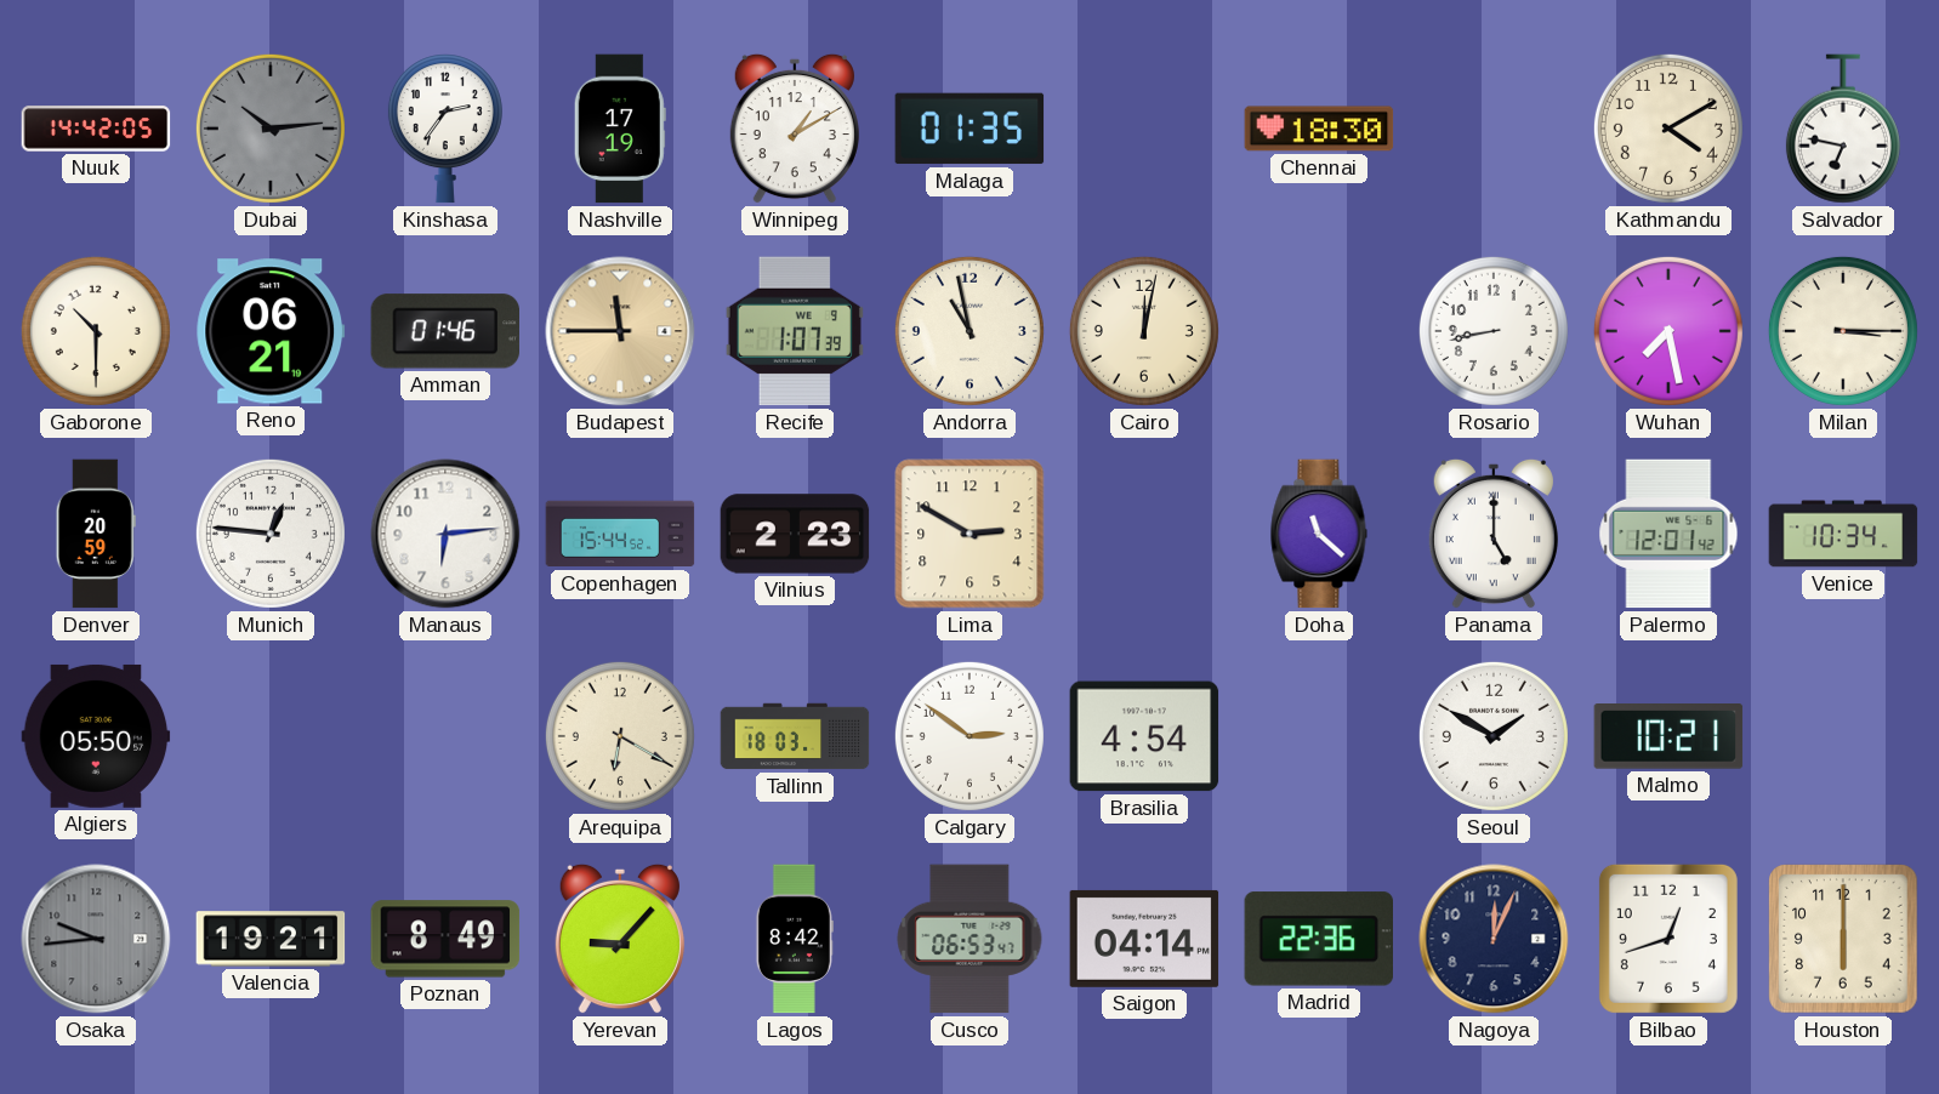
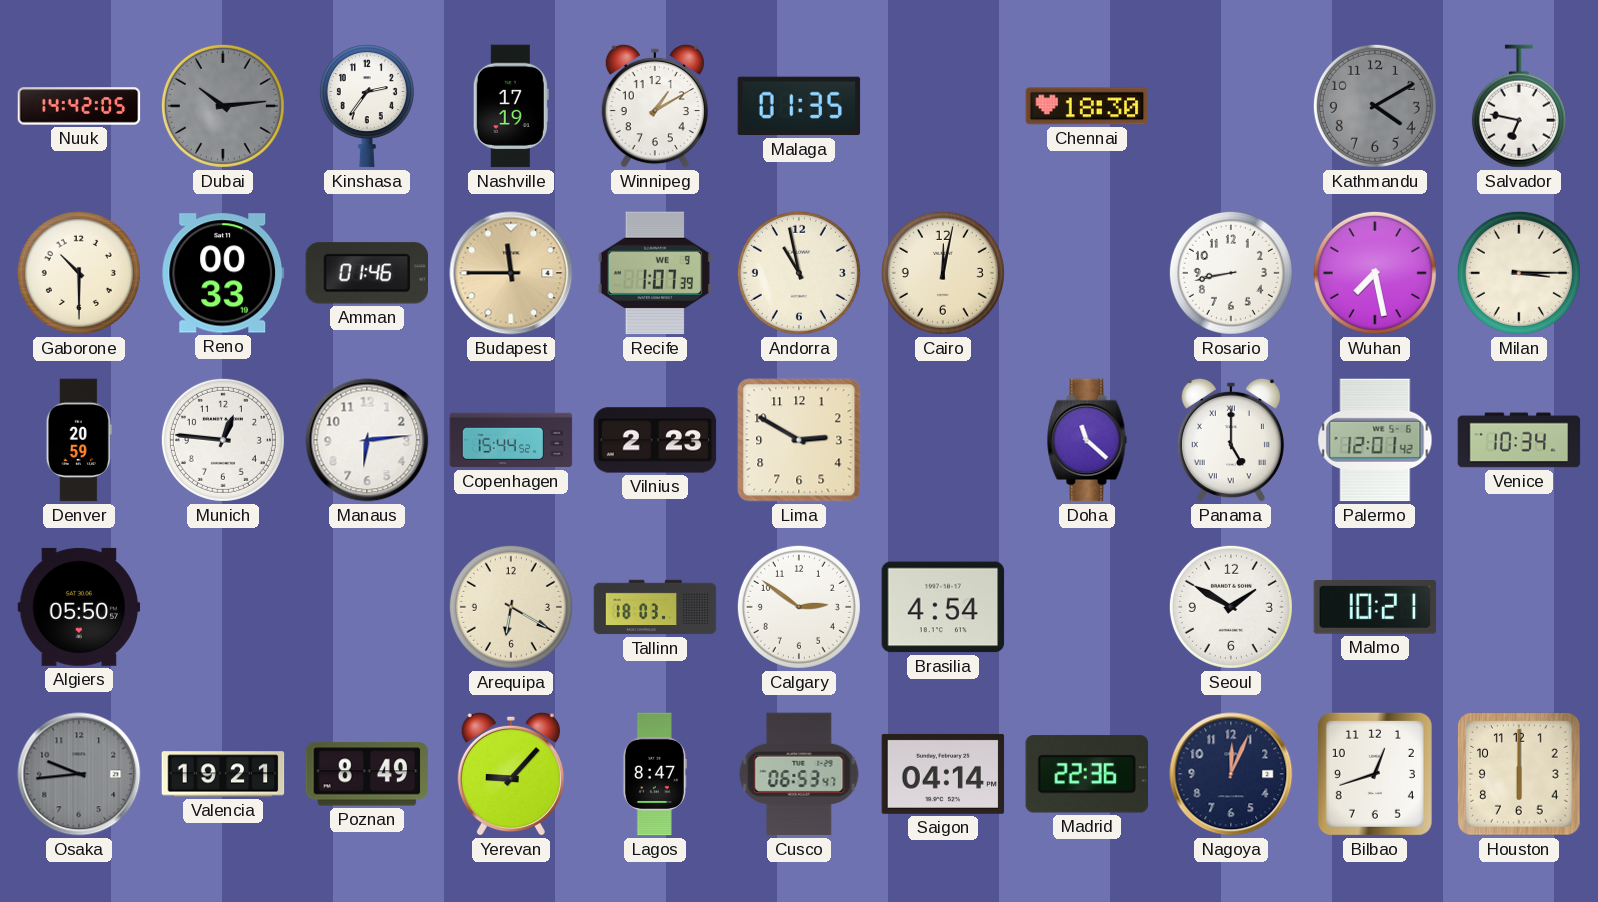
Kathmandu dial: cream -> grey (1375, 106)
Reno: 06:21 -> 00:33 (223, 273)
Lagos: 8:42 -> 8:47 (655, 774)
